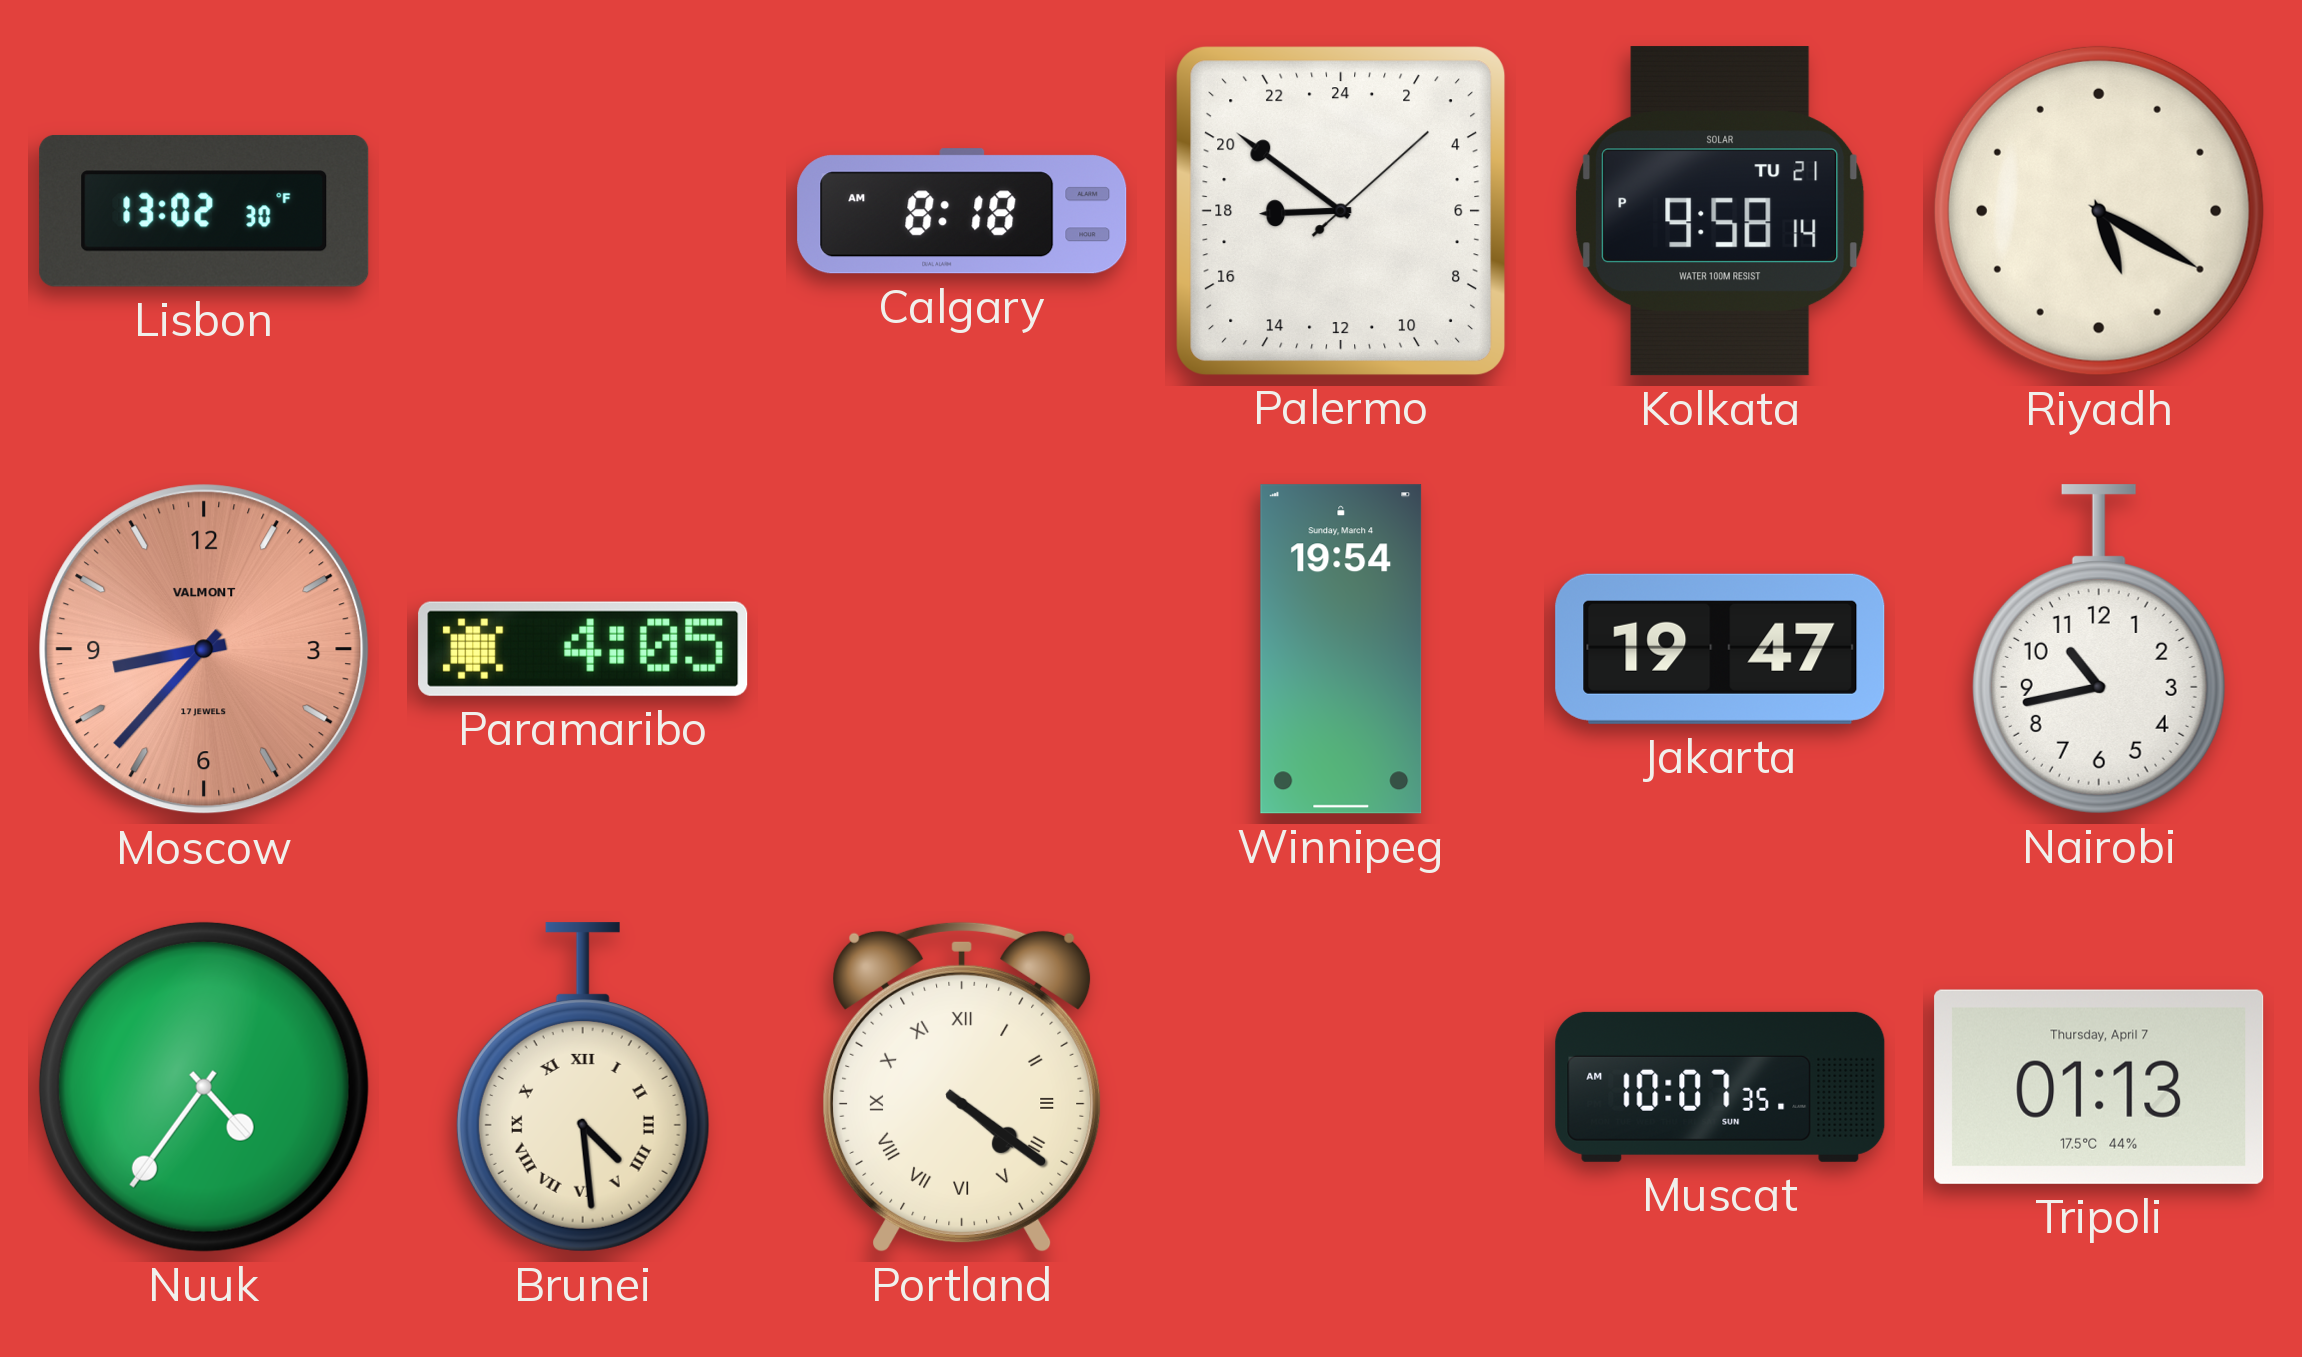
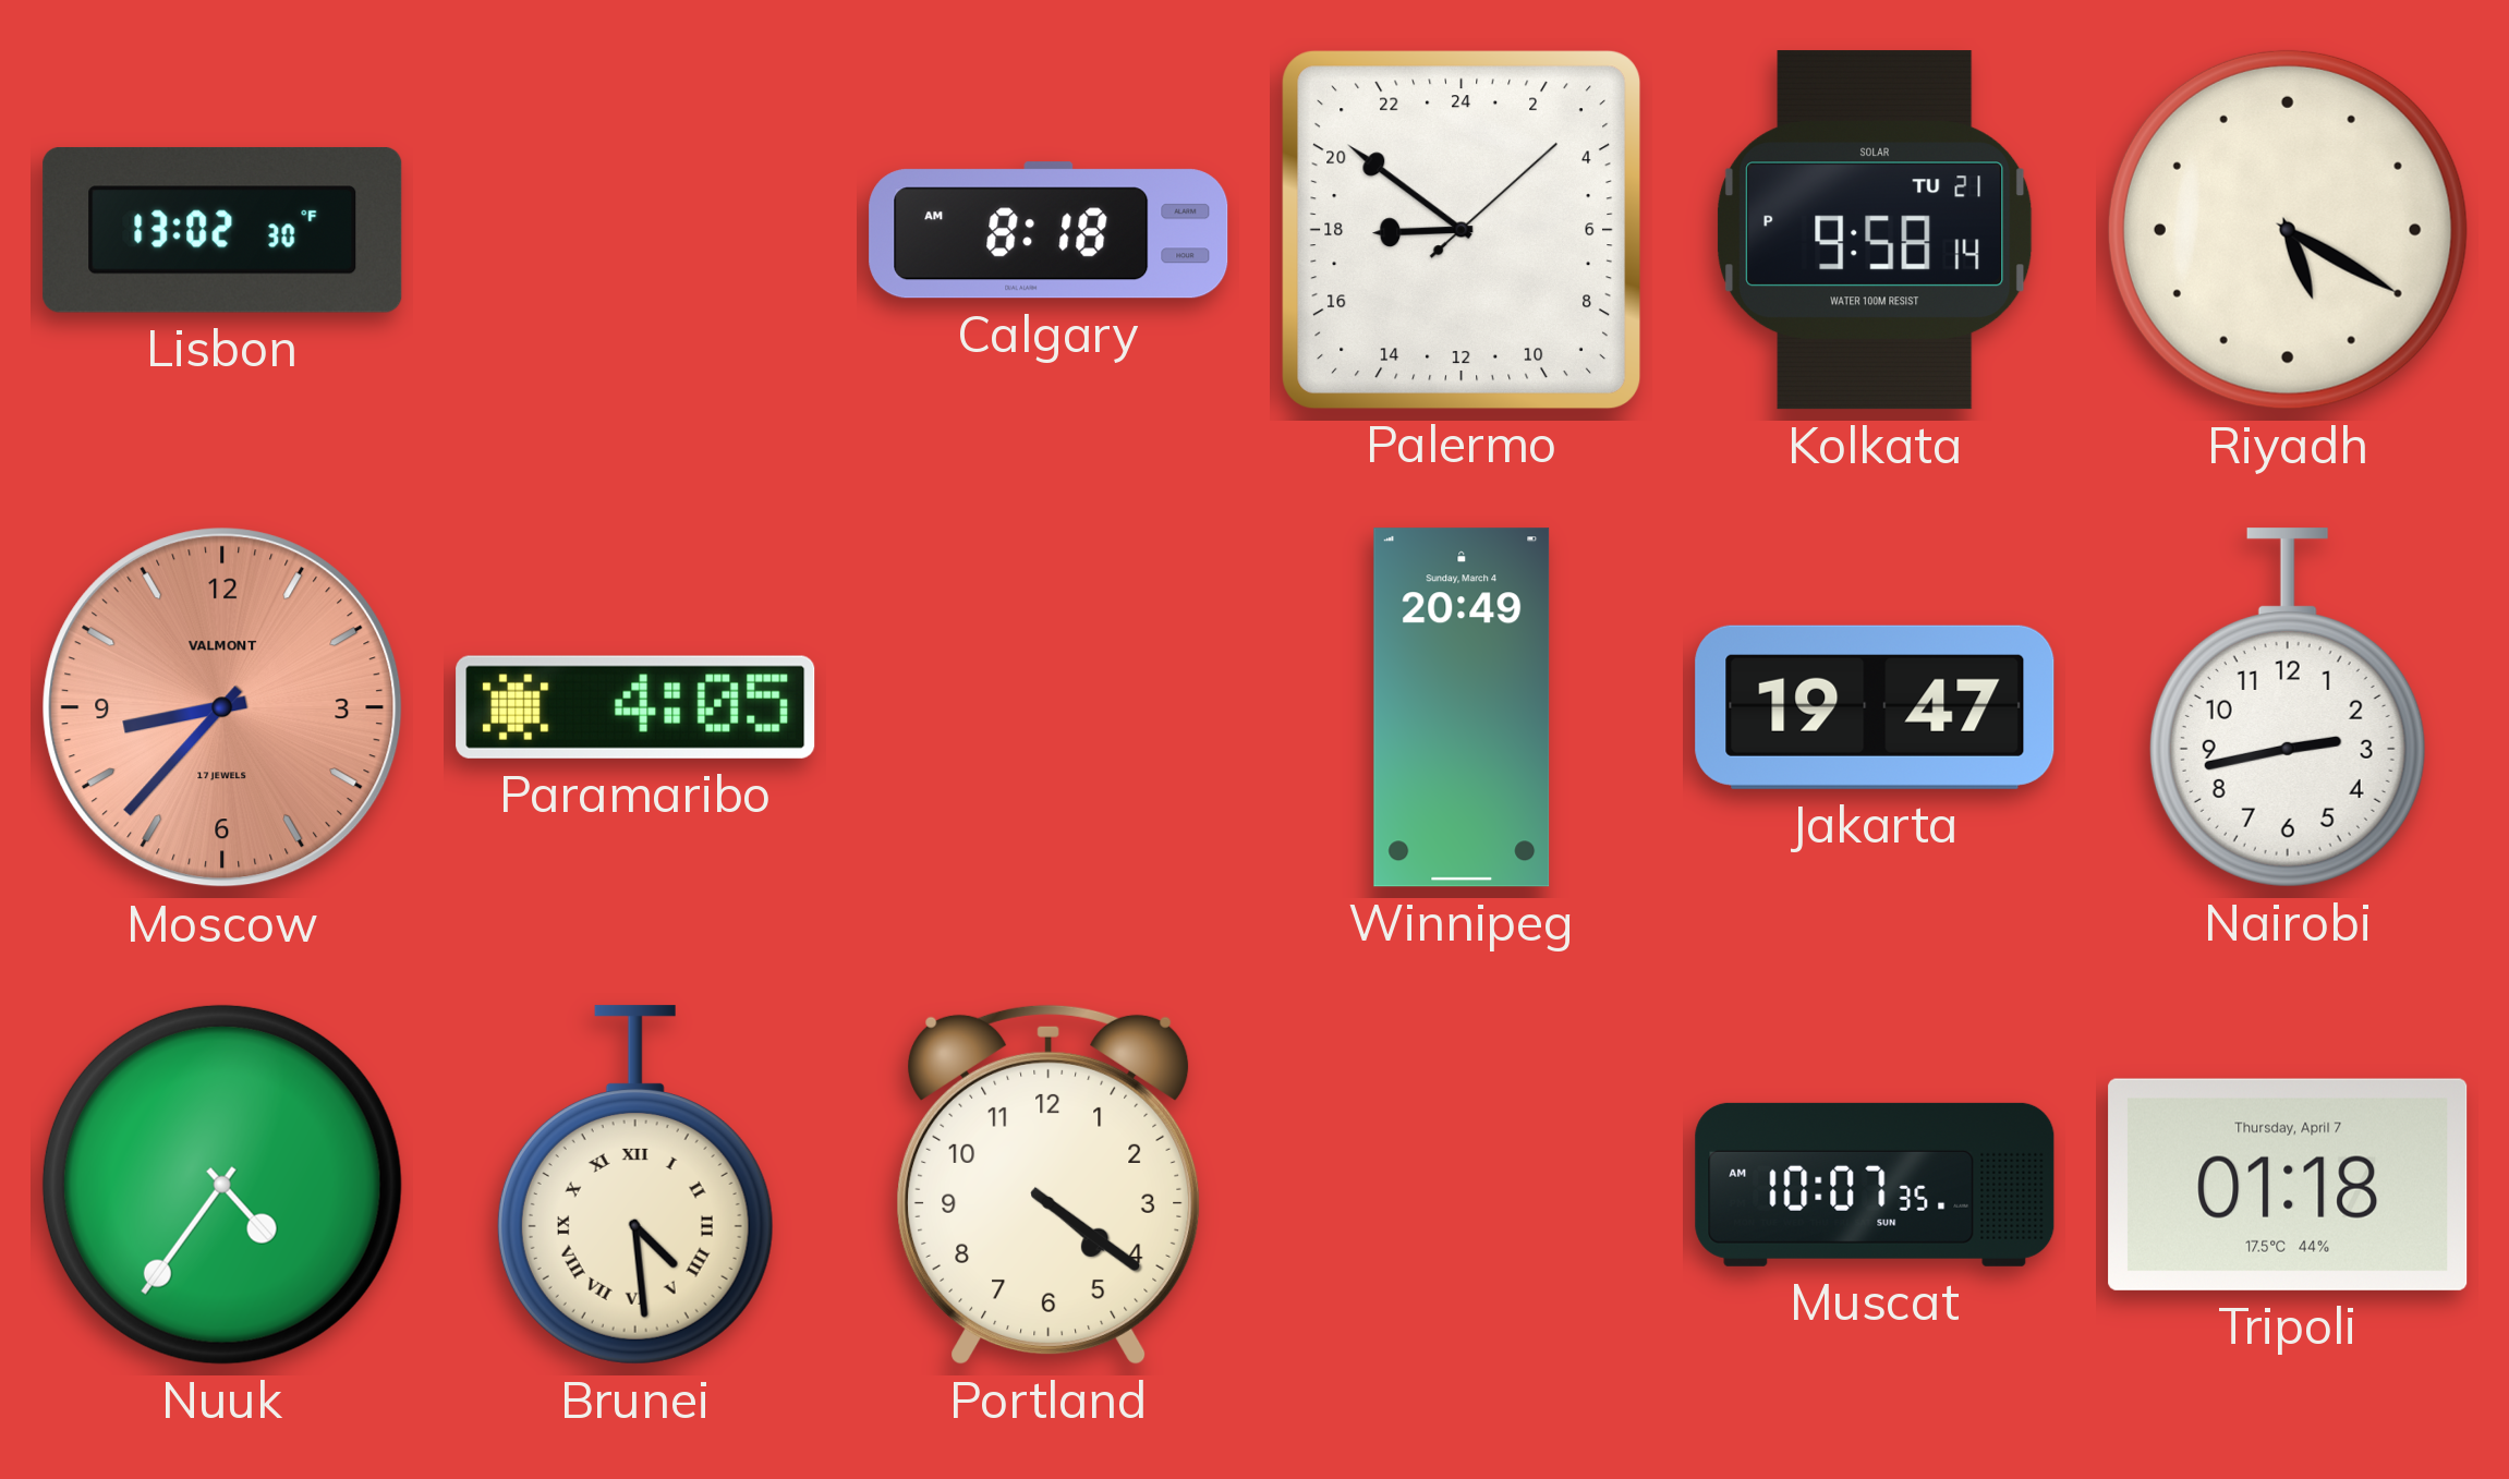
Winnipeg: 19:54 -> 20:49 (1462, 707)
Nairobi: 10:43 -> 2:43 (2288, 707)
Portland numerals: Roman -> Arabic (1049, 1185)
Tripoli: 01:13 -> 01:18 (2288, 1185)
